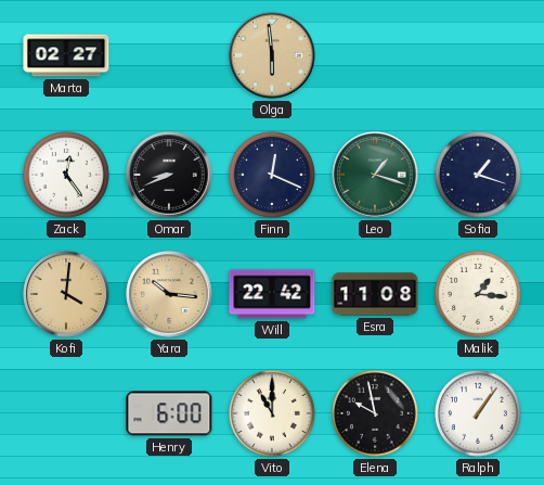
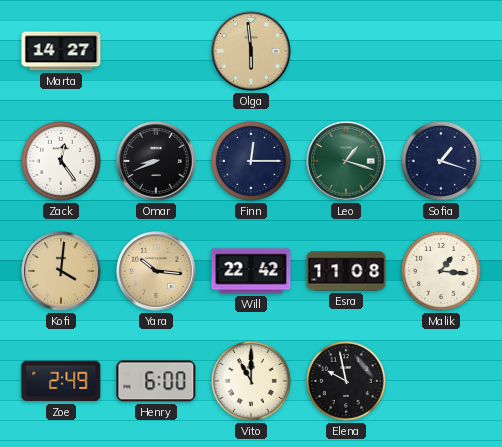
Marta: 02:27 -> 14:27 (61, 51)
Finn: 12:19 -> 12:15 (251, 161)
Zoe: none -> 2:49 (61, 381)
Ralph: 1:06 -> none (478, 413)
